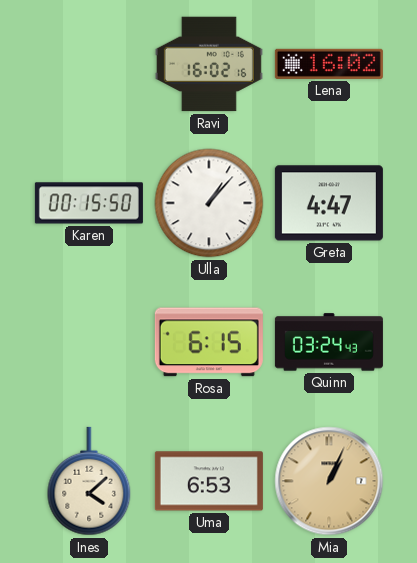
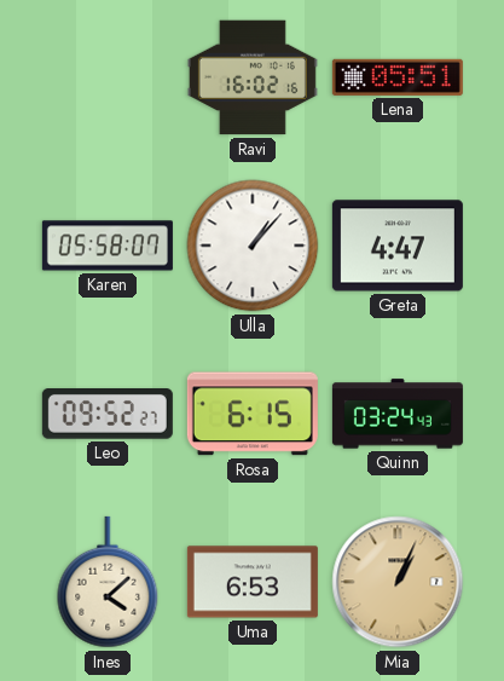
Lena: 16:02 -> 05:51 (398, 77)
Karen: 00:15 -> 05:58 (108, 246)
Leo: none -> 09:52 (108, 415)
